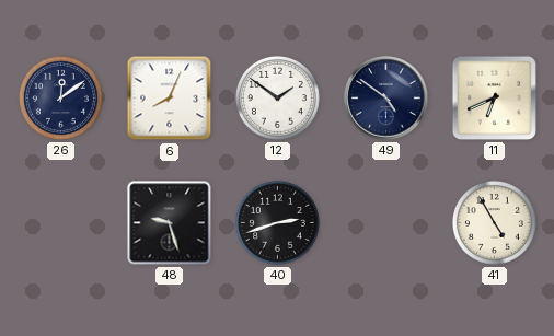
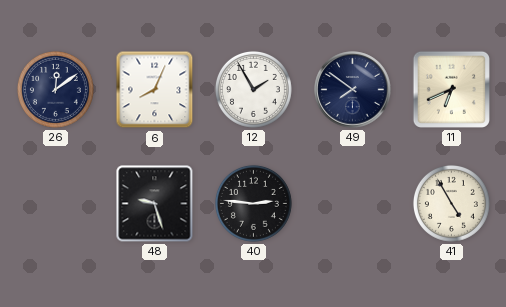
12: 1:51 -> 1:55 (253, 89)
49: 4:51 -> 7:51 (353, 90)
40: 2:42 -> 2:46 (253, 203)
